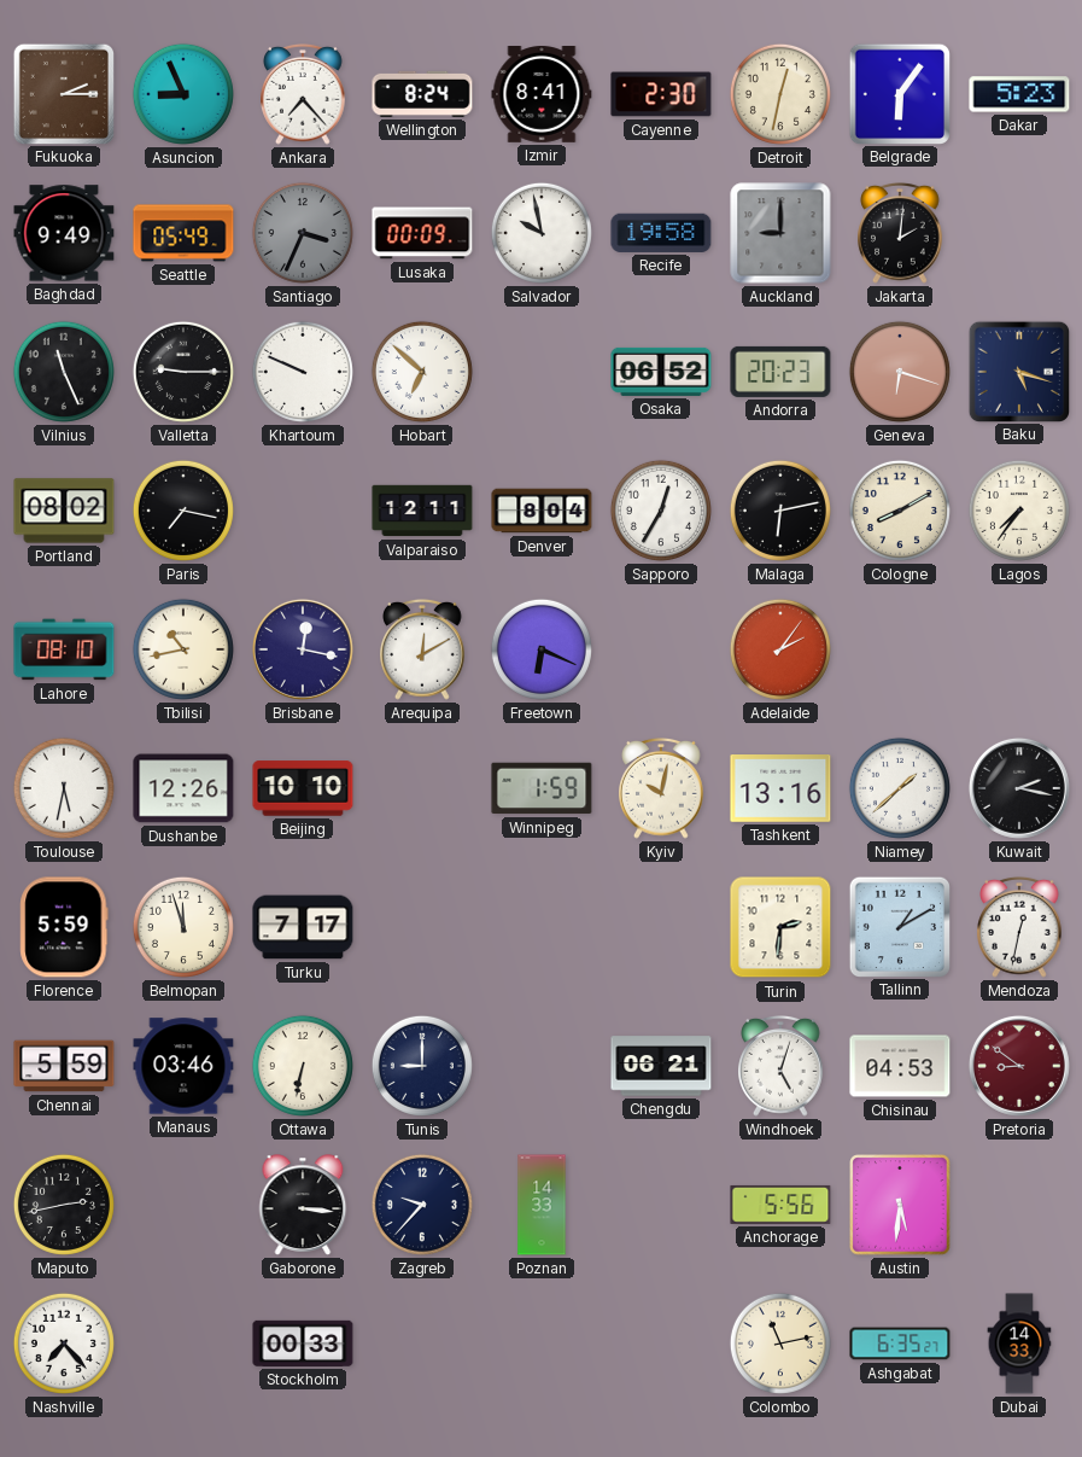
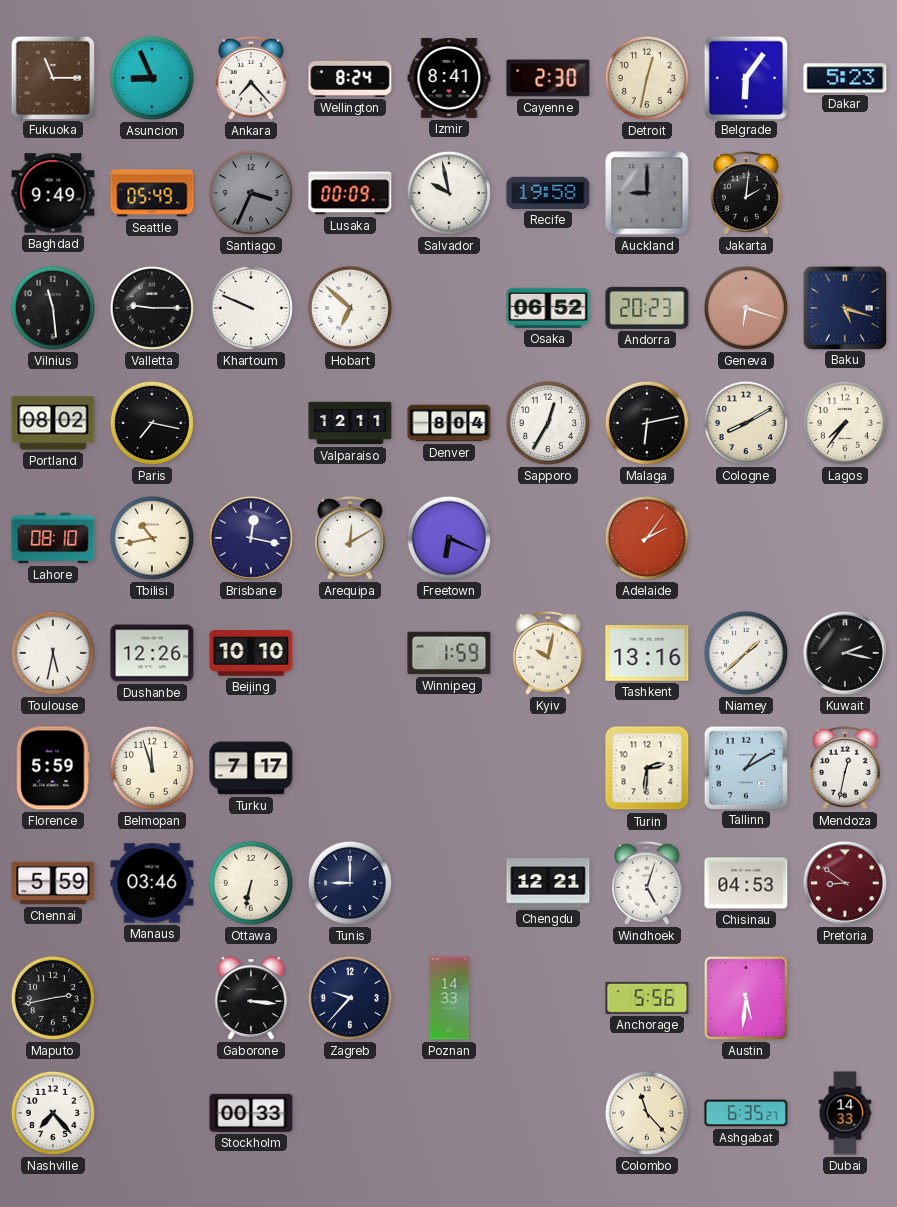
Fukuoka: 2:15 -> 11:15 (52, 77)
Vilnius: 11:26 -> 11:29 (53, 308)
Chengdu: 06:21 -> 12:21 (548, 883)
Colombo: 11:13 -> 11:23 (647, 1113)
